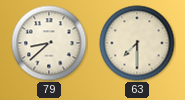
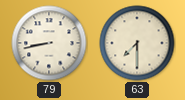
79: 8:38 -> 8:43 (49, 43)
